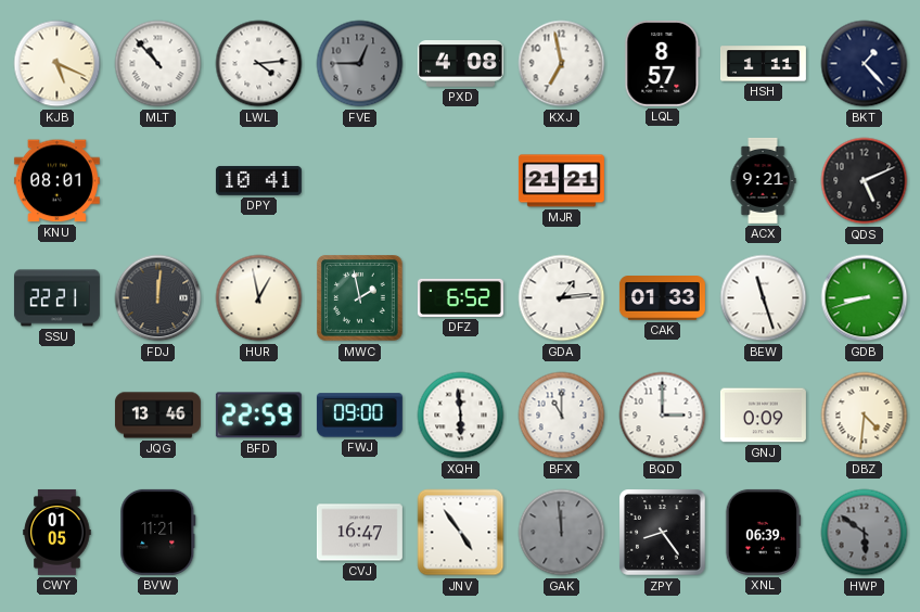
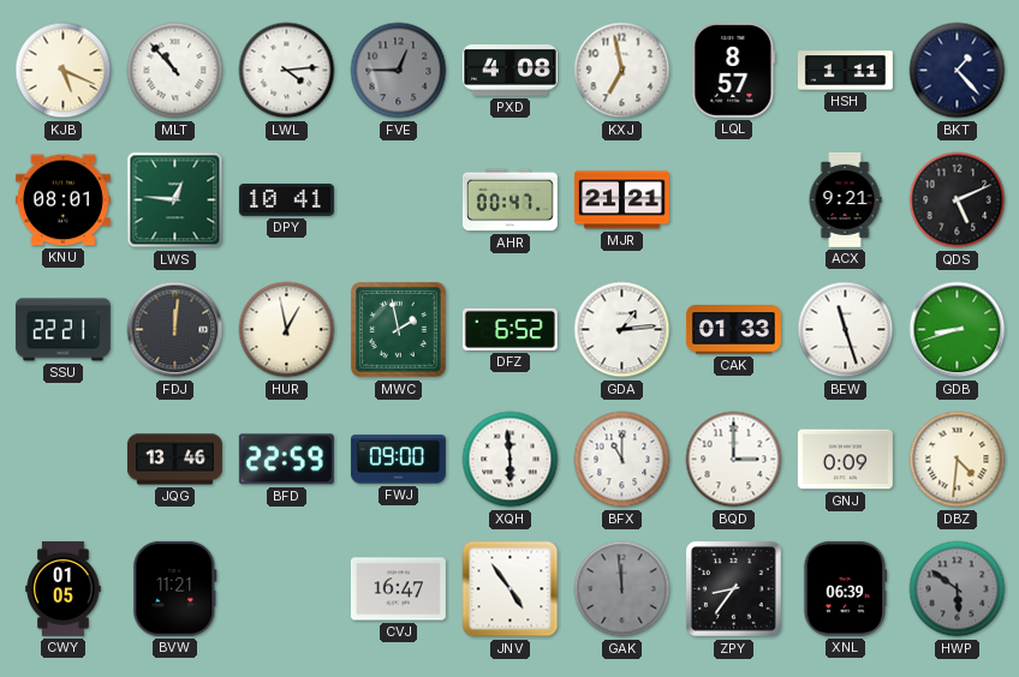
LWS: none -> 12:46 (175, 200)
AHR: none -> 00:47 (509, 200)
ZPY: 8:24 -> 8:36 (734, 589)
